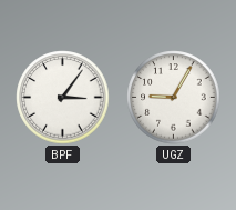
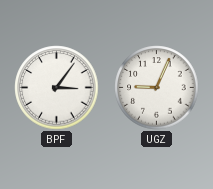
UGZ: 9:05 -> 9:04 (157, 88)
